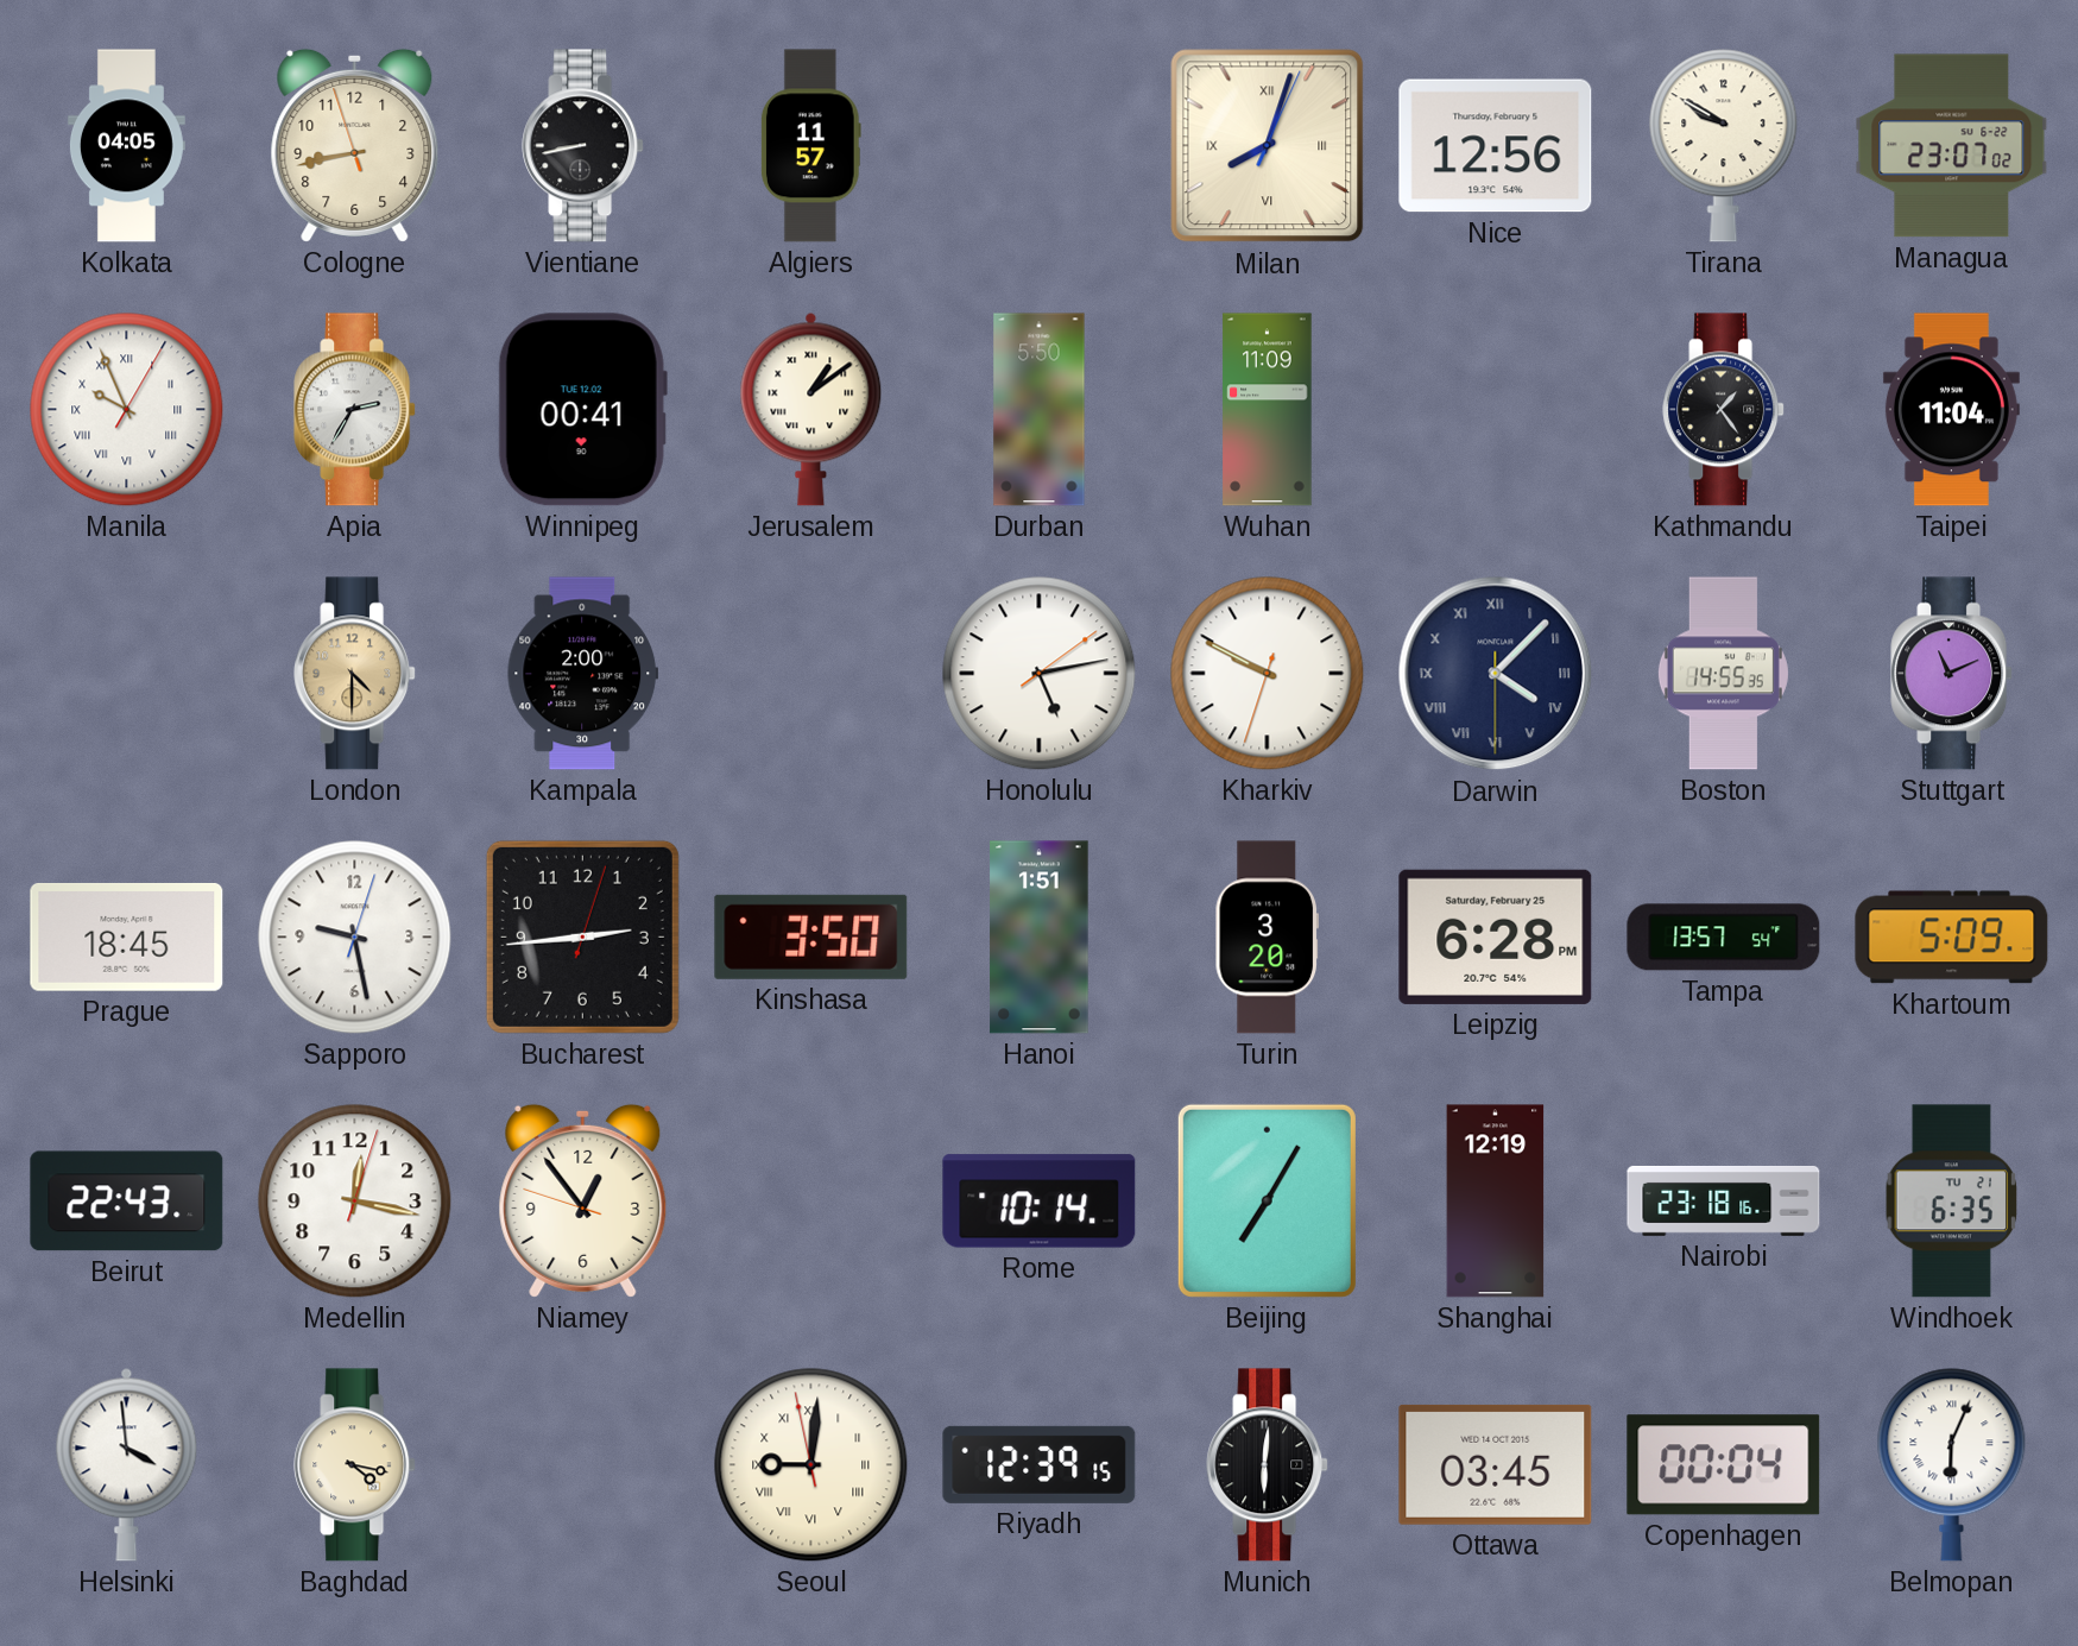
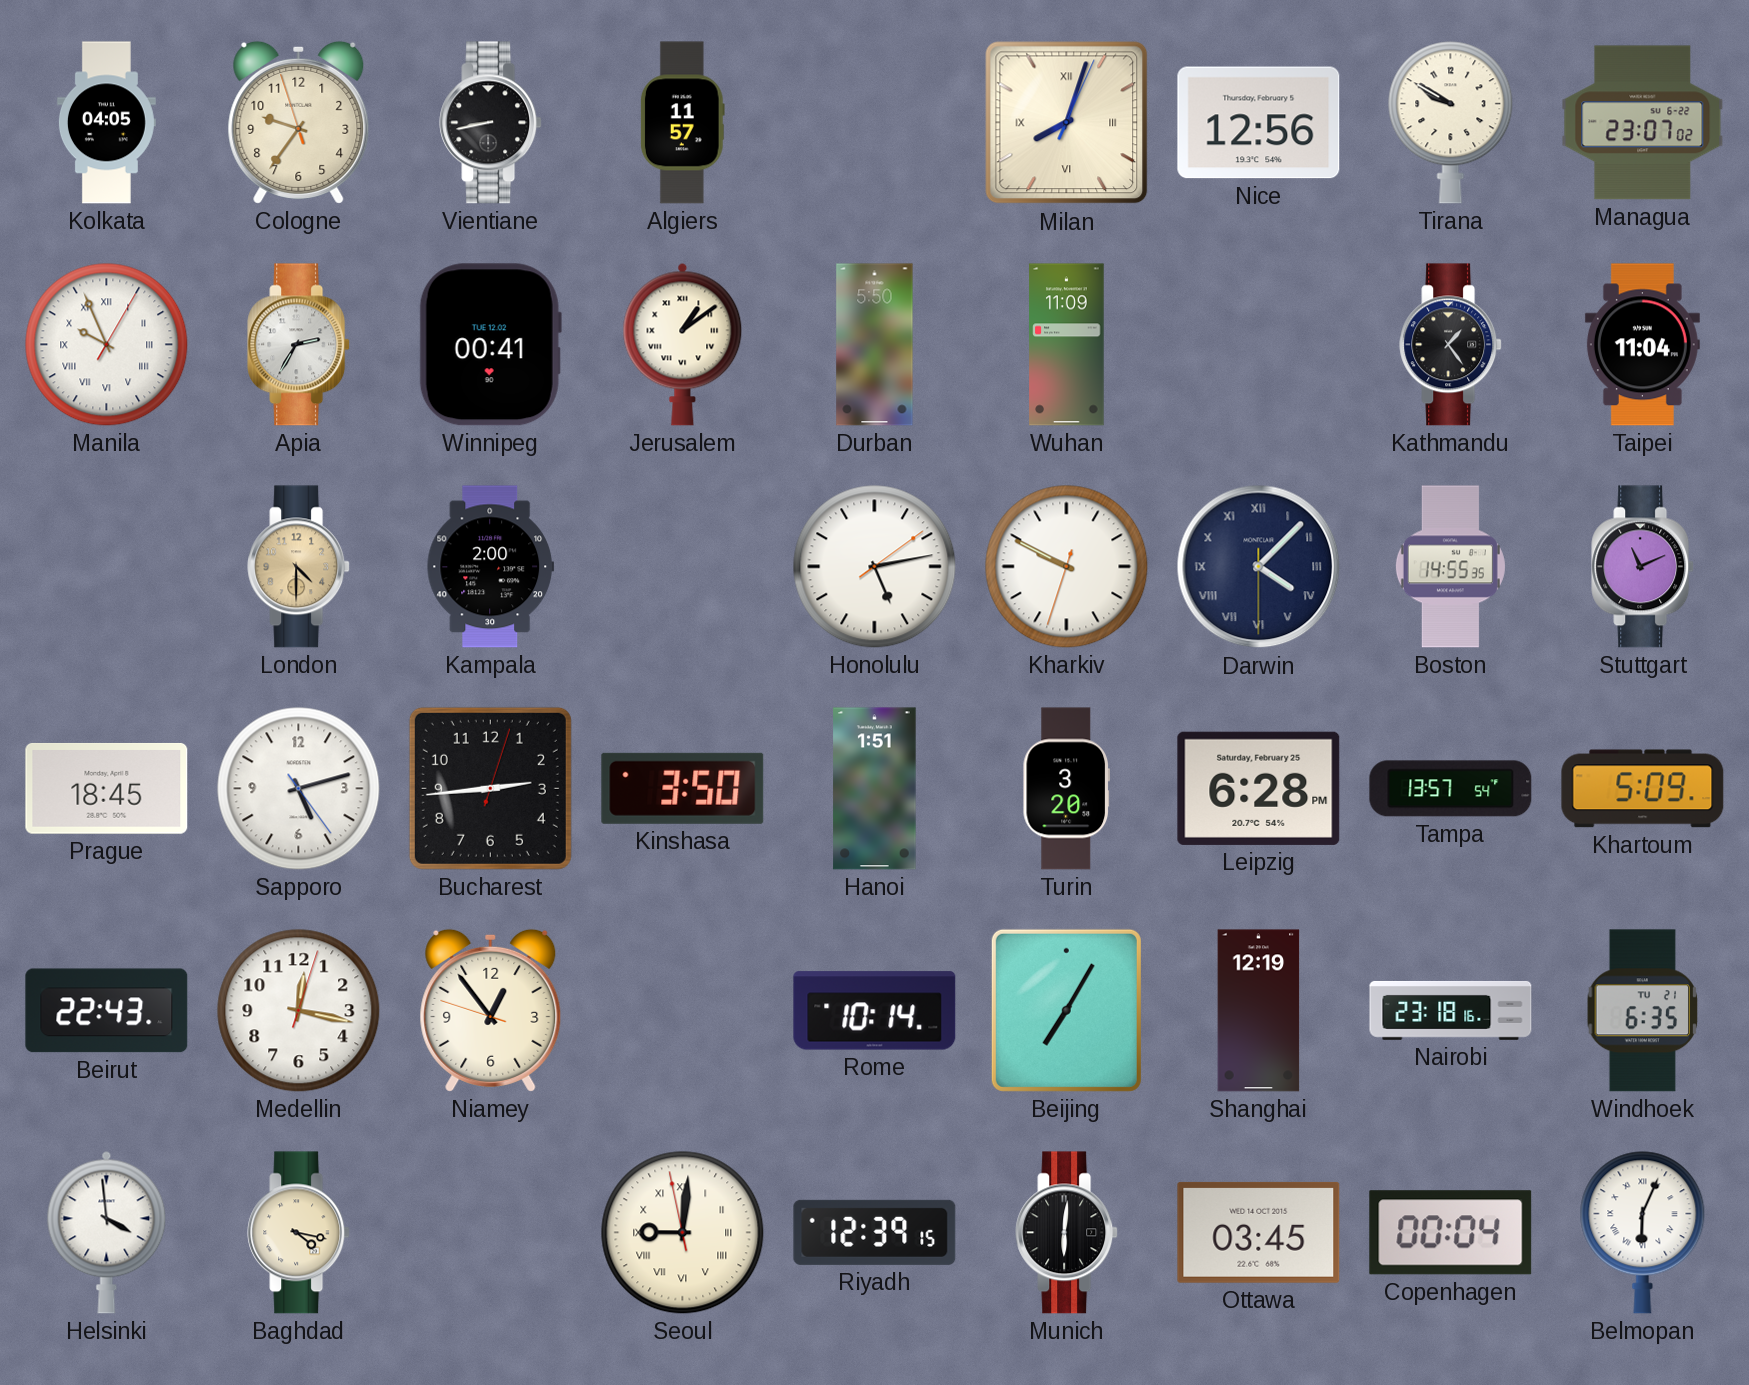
Cologne: 8:42 -> 9:35 (299, 122)
Sapporo: 9:28 -> 5:12 (299, 789)
